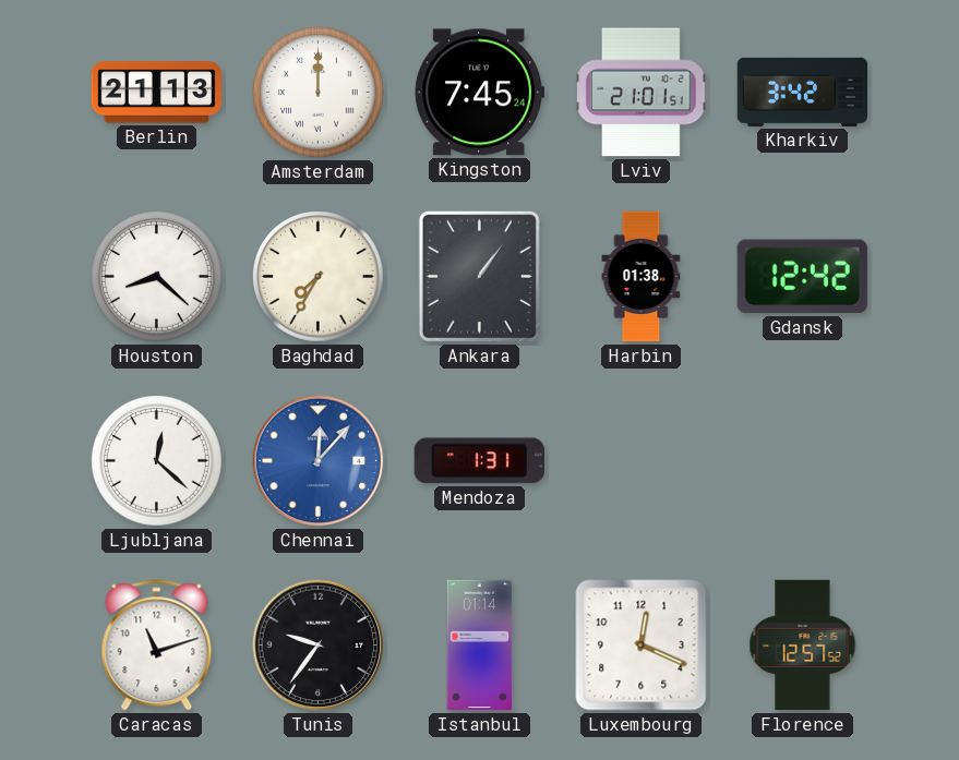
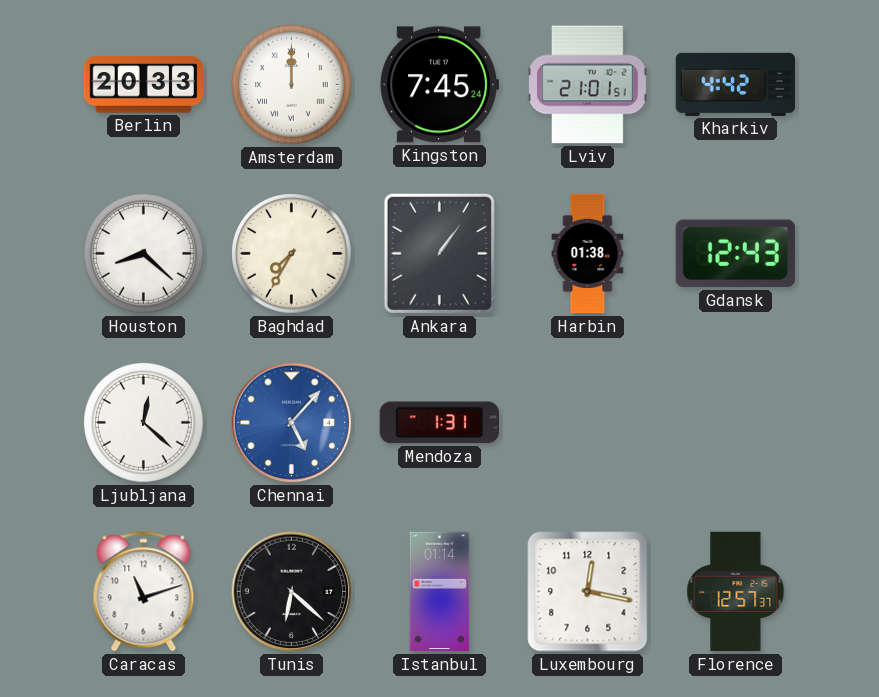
Berlin: 21:13 -> 20:33 (144, 85)
Kharkiv: 3:42 -> 4:42 (735, 84)
Gdansk: 12:42 -> 12:43 (735, 254)
Chennai: 12:07 -> 5:07 (292, 423)
Tunis: 9:36 -> 6:22 (292, 592)
Luxembourg: 12:19 -> 12:17 (588, 592)
Florence: 12:57:52 -> 12:57:37 (736, 592)
